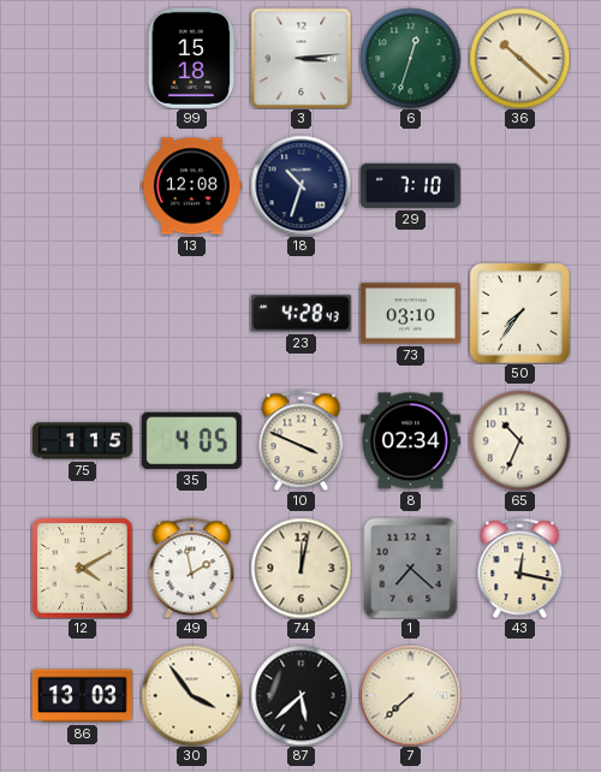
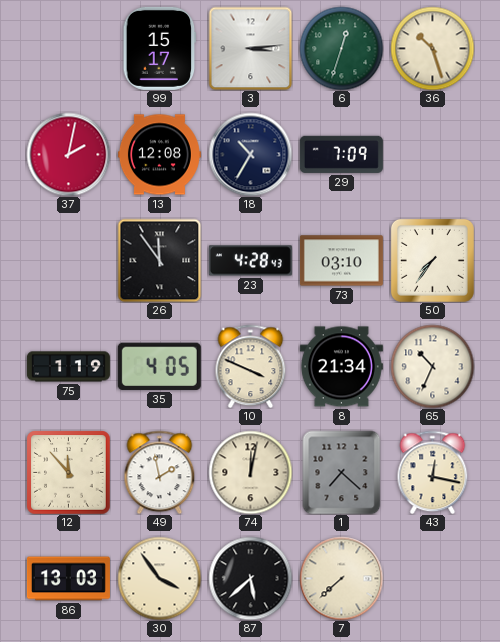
99: 15:18 -> 15:17 (160, 48)
36: 10:22 -> 10:27 (432, 48)
37: none -> 2:02 (68, 154)
18: 10:33 -> 10:35 (250, 154)
29: 7:10 -> 7:09 (341, 154)
26: none -> 11:54 (159, 260)
75: 1:15 -> 1:19 (68, 367)
8: 02:34 -> 21:34 (341, 367)
12: 4:10 -> 11:53 (68, 472)
